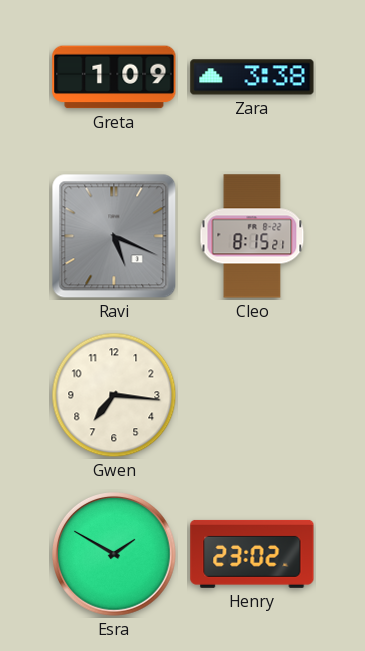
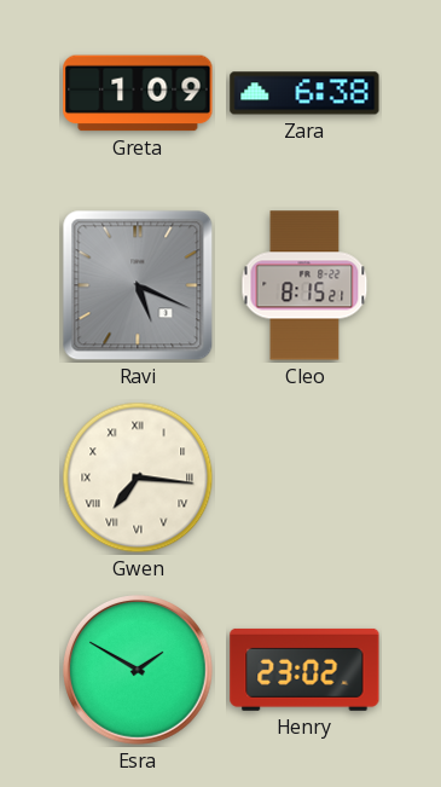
Zara: 3:38 -> 6:38 (304, 93)
Gwen numerals: Arabic -> Roman (138, 478)
